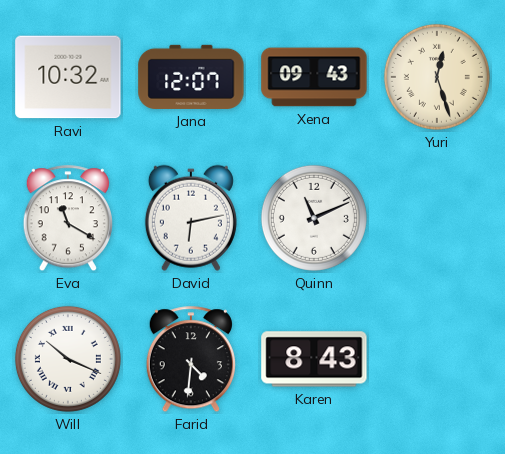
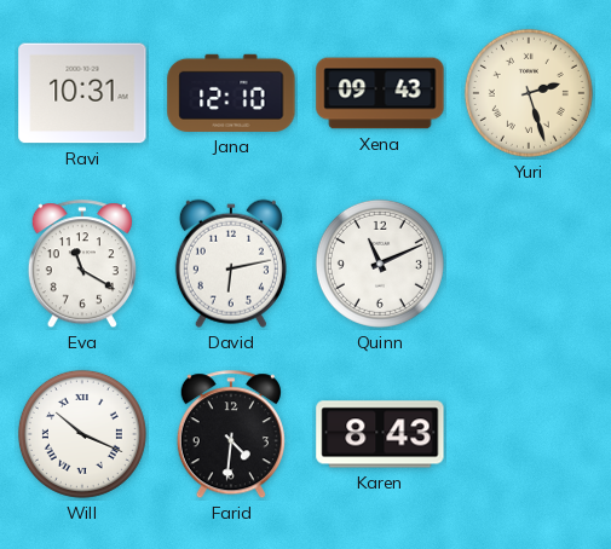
Ravi: 10:32 -> 10:31 (82, 93)
Jana: 12:07 -> 12:10 (231, 93)
Yuri: 12:27 -> 2:27 (529, 93)
